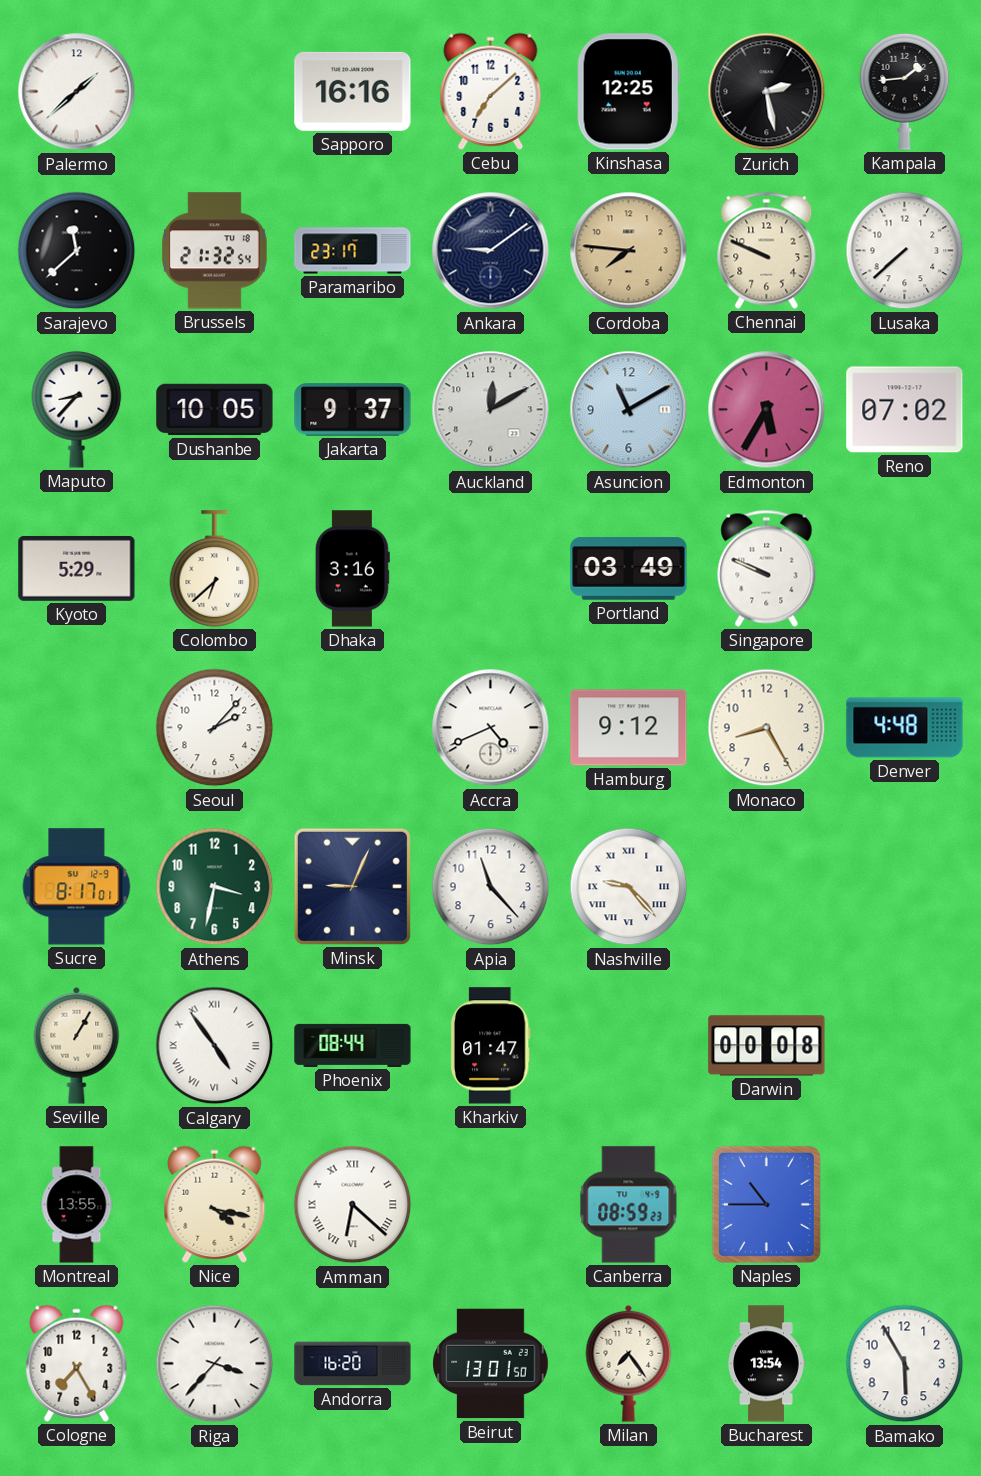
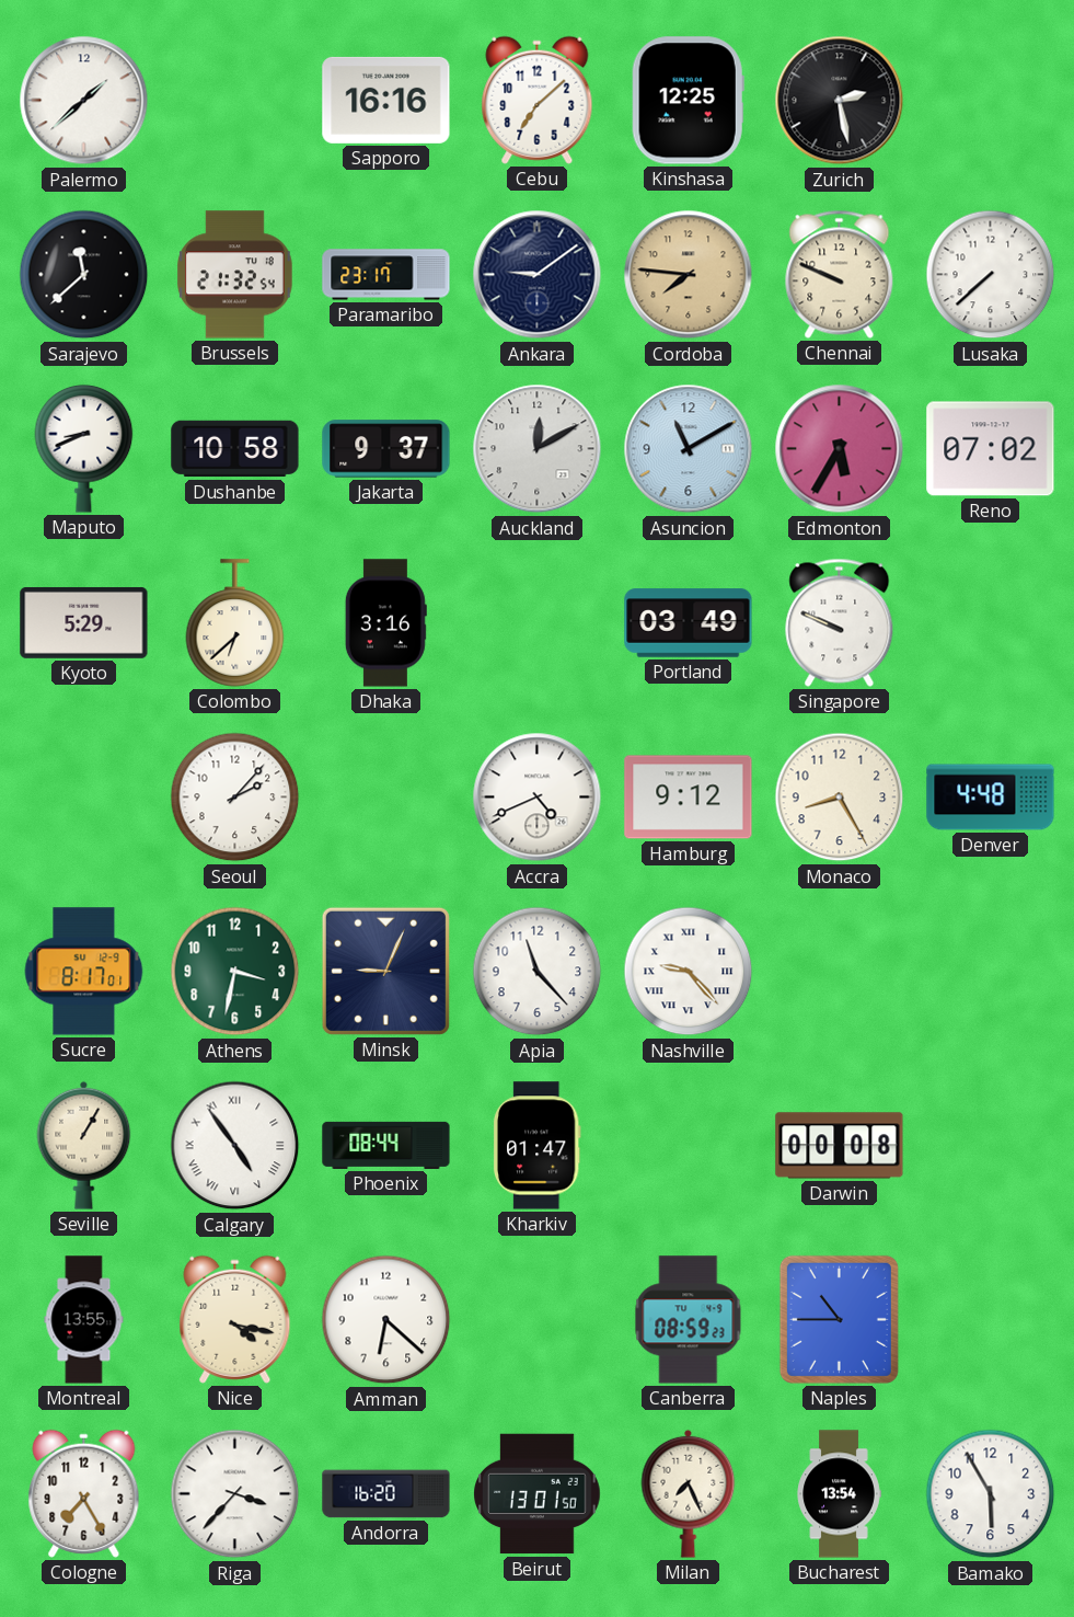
Kampala: 1:44 -> none (905, 92)
Maputo: 8:37 -> 8:41 (84, 449)
Dushanbe: 10:05 -> 10:58 (235, 449)
Amman numerals: Roman -> Arabic (386, 1320)
Milan: 7:24 -> 7:26 (689, 1493)
